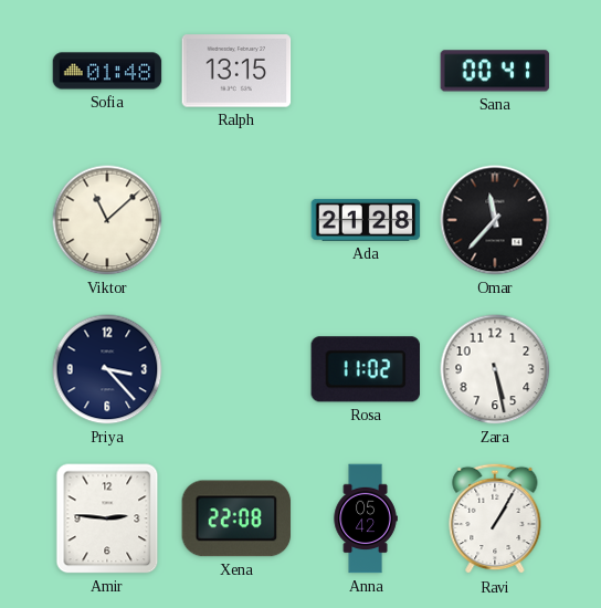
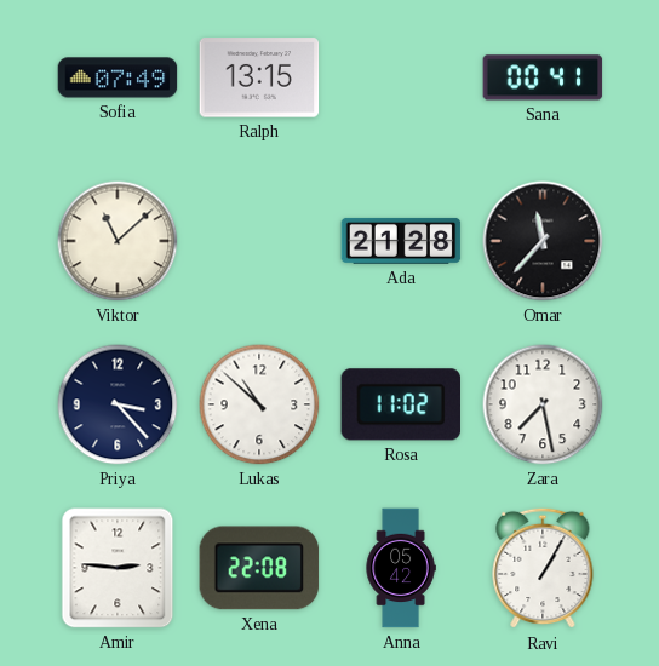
Sofia: 01:48 -> 07:49 (118, 77)
Lukas: none -> 10:52 (259, 404)
Zara: 5:28 -> 7:28 (543, 404)
